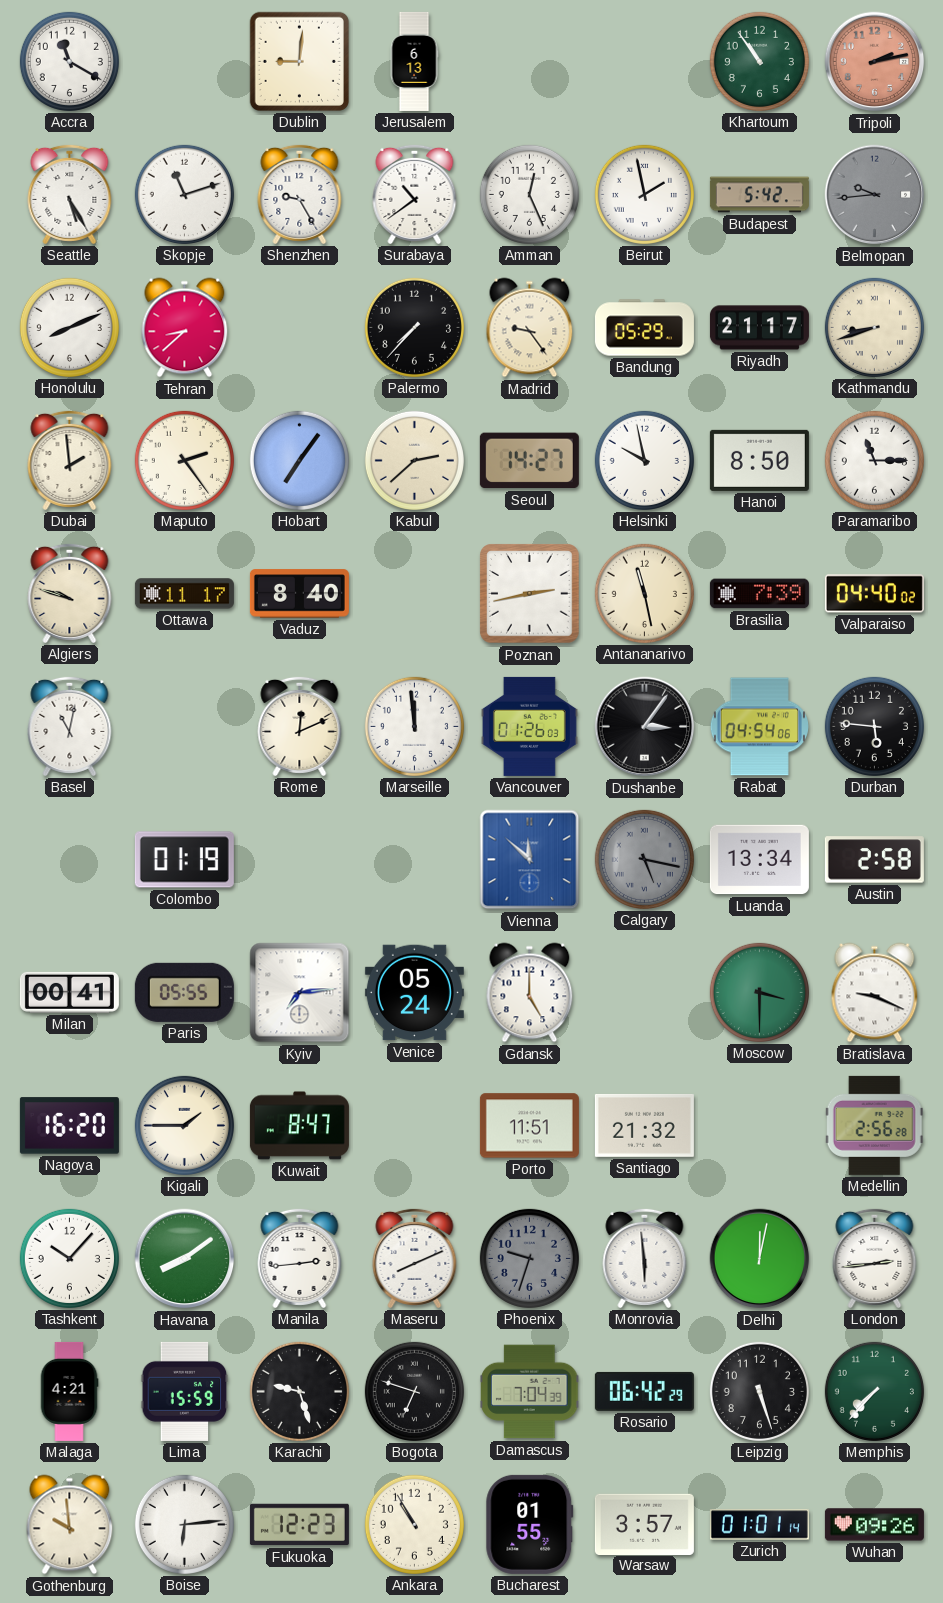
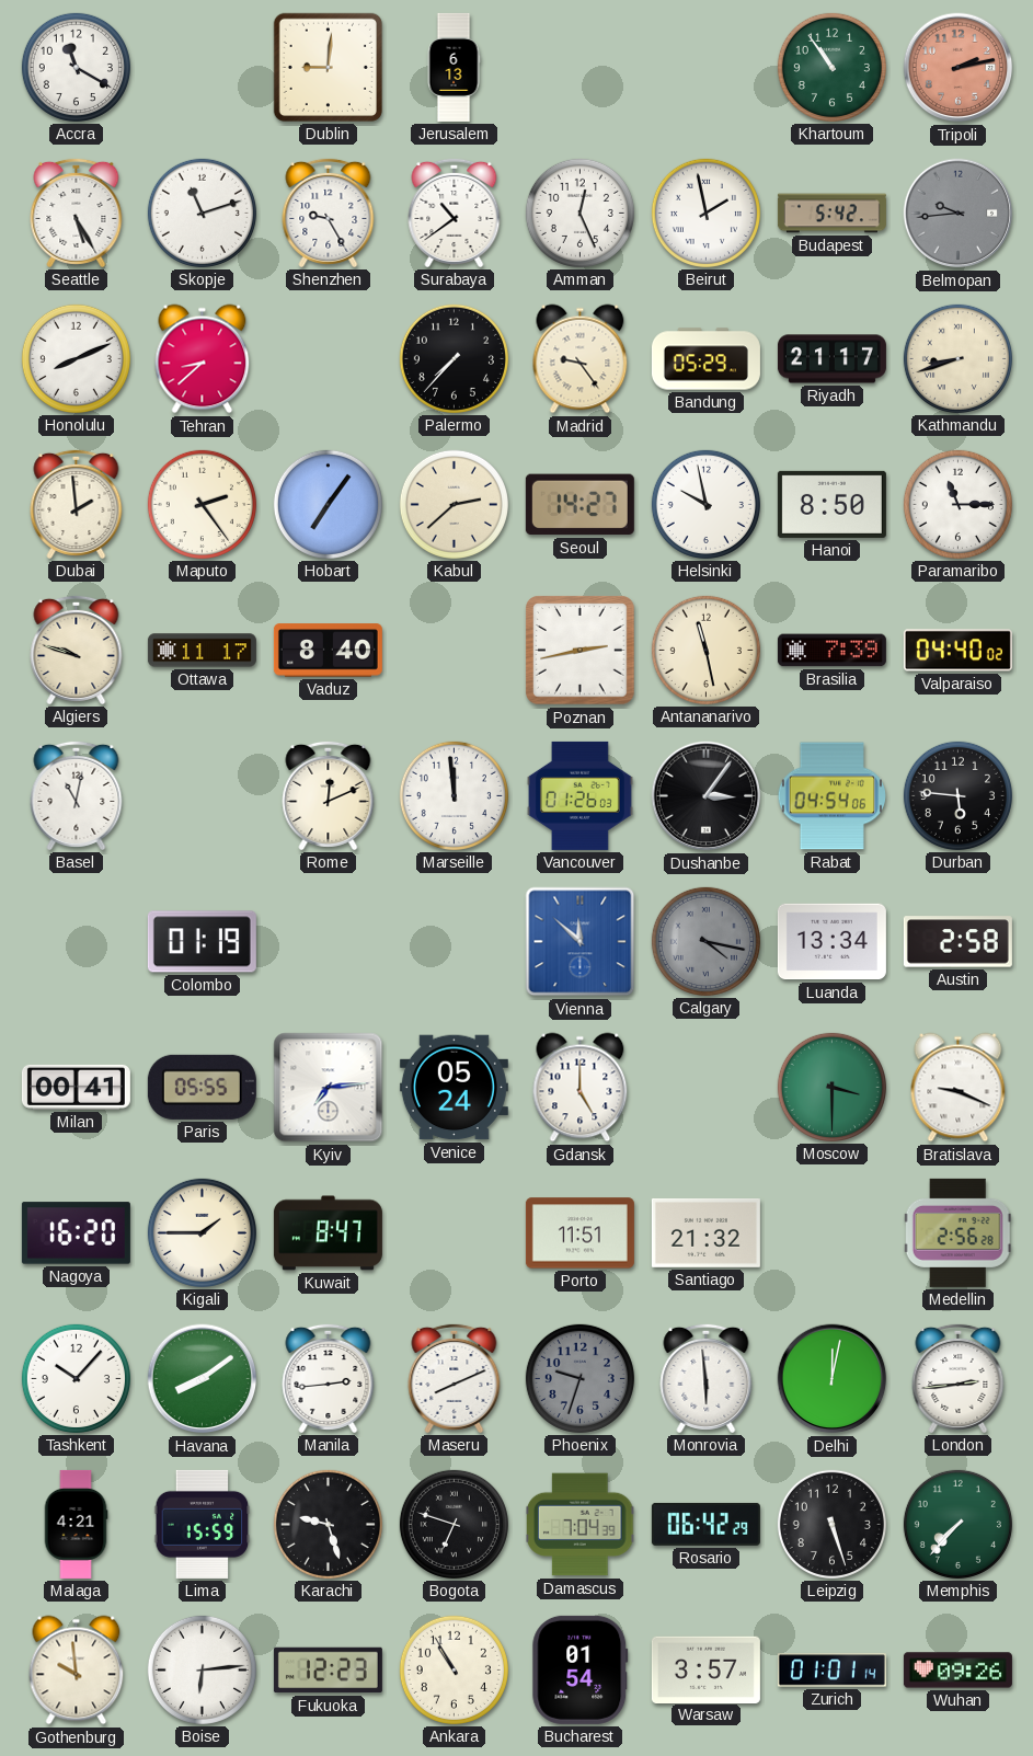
Calgary: 5:17 -> 4:17 (705, 941)
Bucharest: 01:55 -> 01:54 (581, 1669)
